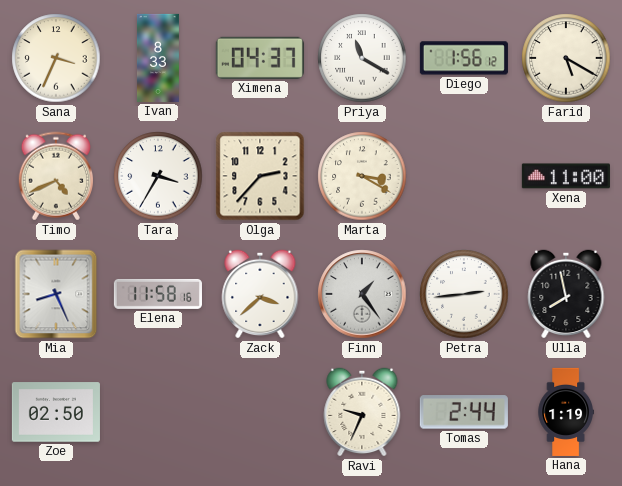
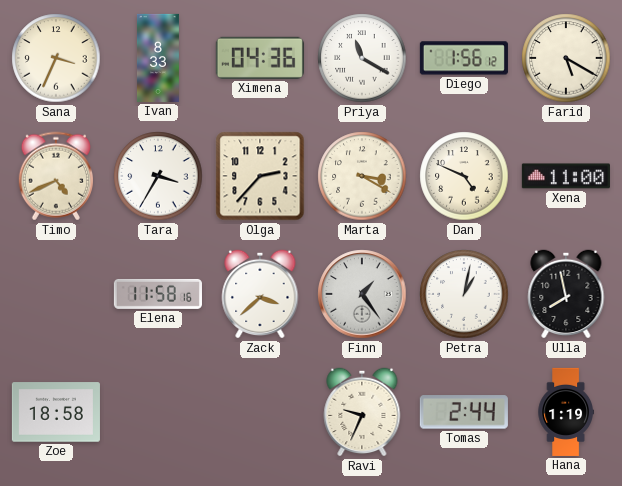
Ximena: 04:37 -> 04:36 (260, 58)
Dan: none -> 4:49 (464, 176)
Mia: 8:26 -> none (56, 294)
Petra: 2:44 -> 1:02 (464, 294)
Zoe: 02:50 -> 18:58 (56, 412)
